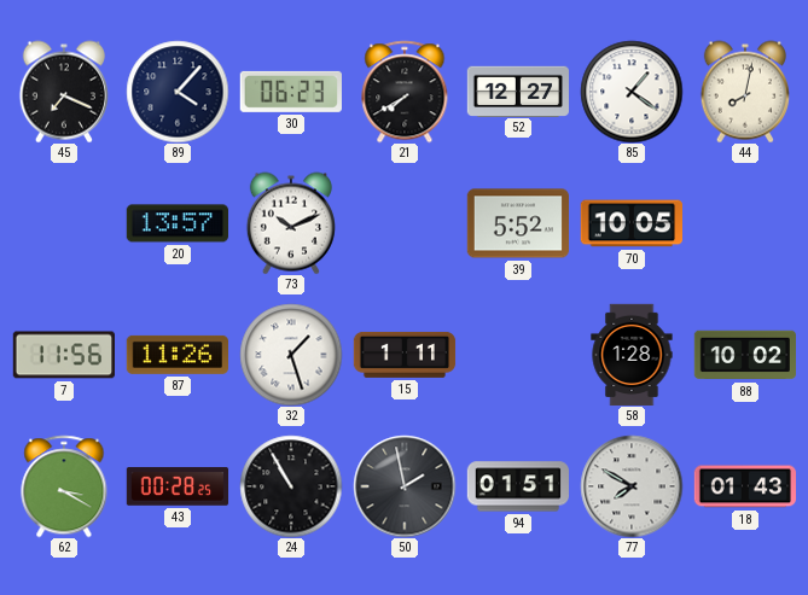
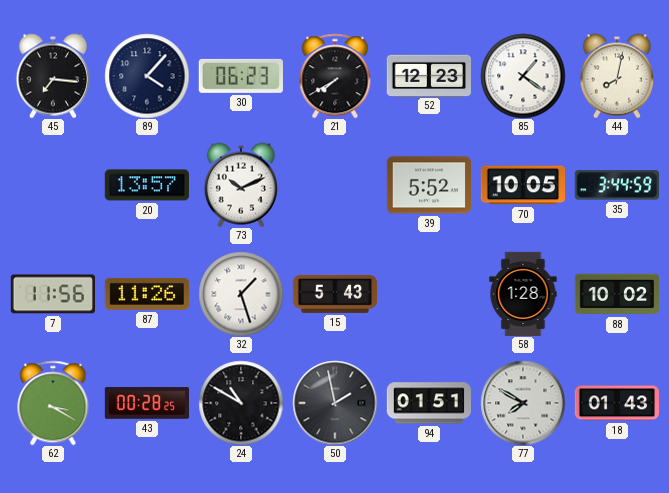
45: 7:19 -> 7:16 (53, 76)
52: 12:27 -> 12:23 (428, 75)
35: none -> 3:44 (616, 185)
15: 1:11 -> 5:43 (335, 294)
24: 10:55 -> 10:50 (241, 403)
